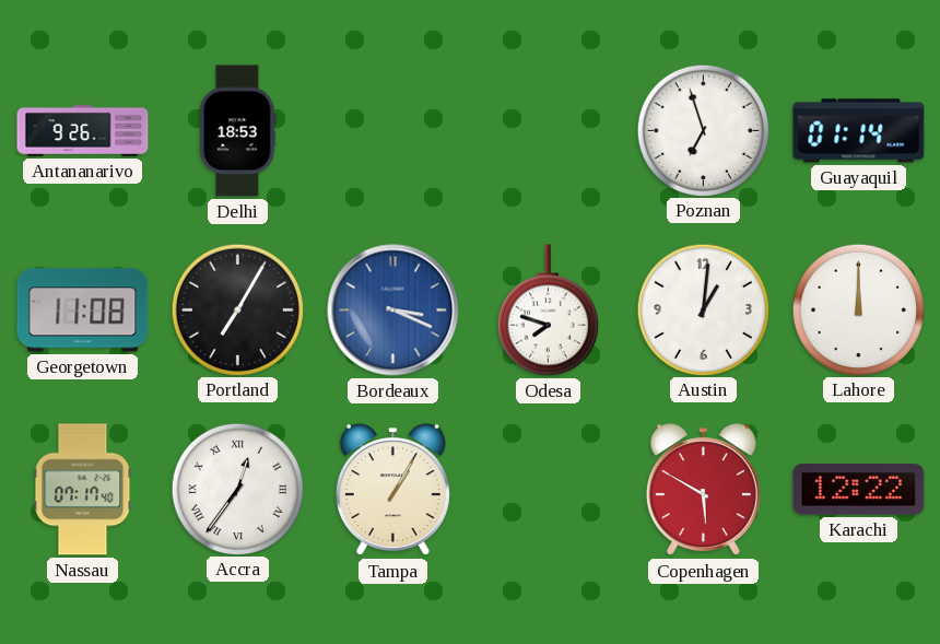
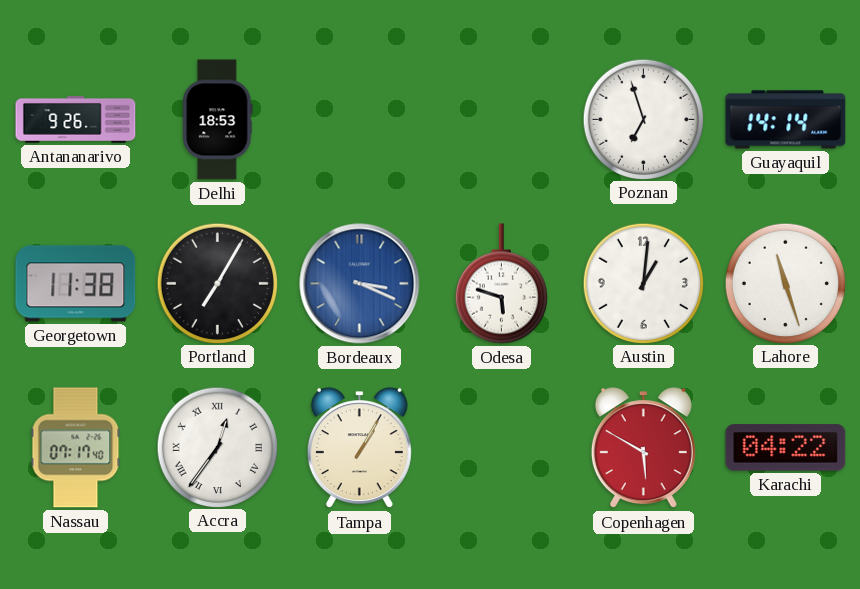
Guayaquil: 01:14 -> 14:14 (786, 120)
Georgetown: 11:08 -> 11:38 (76, 284)
Odesa: 7:48 -> 5:48 (501, 284)
Lahore: 12:00 -> 11:27 (785, 283)
Karachi: 12:22 -> 04:22 (786, 448)
